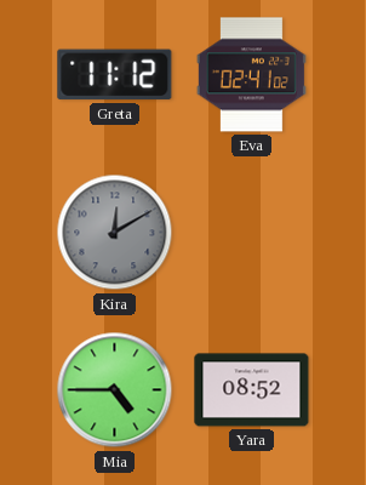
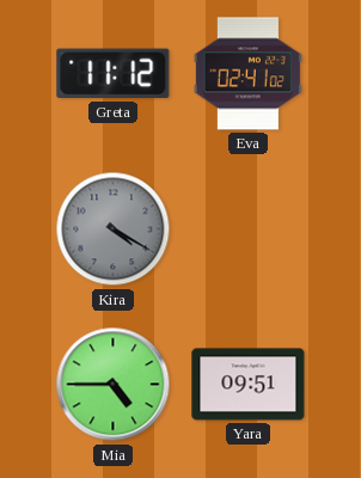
Kira: 12:10 -> 4:20 (114, 229)
Yara: 08:52 -> 09:51 (249, 385)
